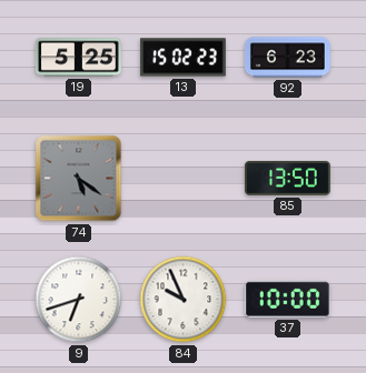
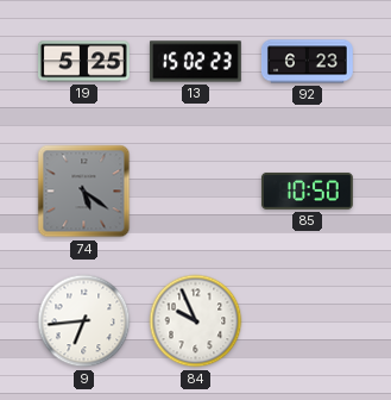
85: 13:50 -> 10:50 (307, 190)
9: 6:42 -> 6:44 (84, 321)
37: 10:00 -> none (287, 299)
